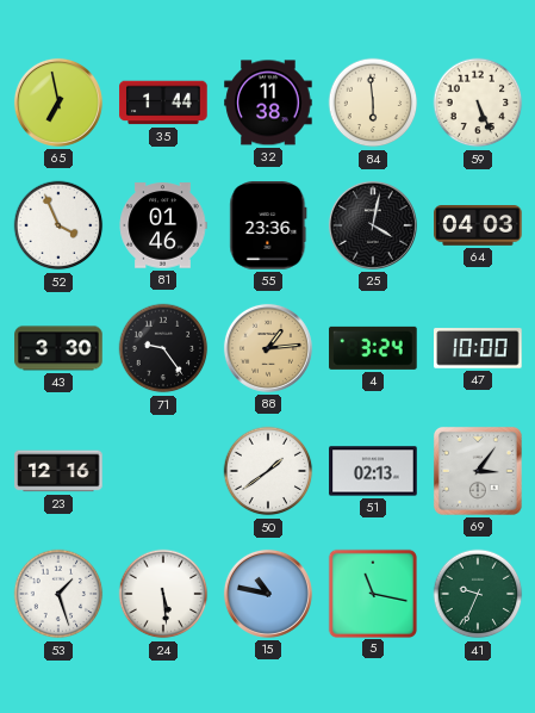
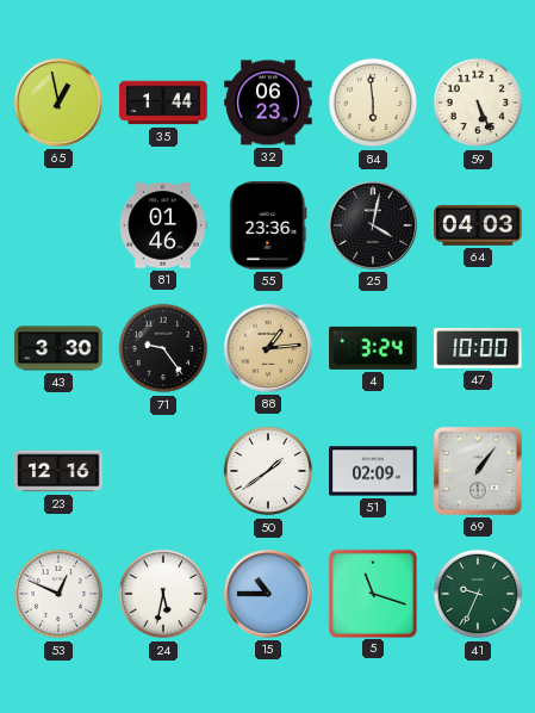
65: 6:58 -> 12:58 (58, 103)
32: 11:38 -> 06:23 (268, 103)
52: 3:56 -> none (58, 225)
51: 02:13 -> 02:09 (373, 471)
69: 3:06 -> 1:06 (478, 471)
53: 1:27 -> 12:49 (58, 594)
24: 5:29 -> 5:32 (163, 594)
15: 10:47 -> 10:45 (268, 594)
5: 11:17 -> 11:18 (372, 593)
